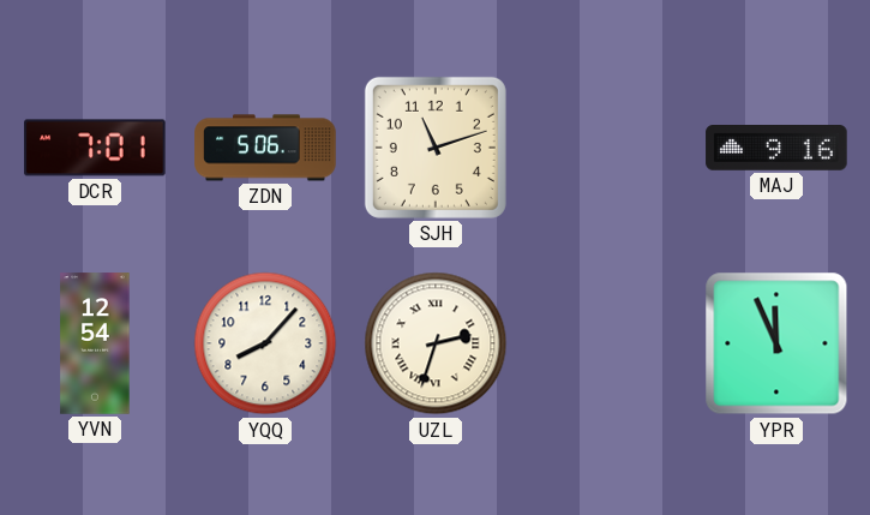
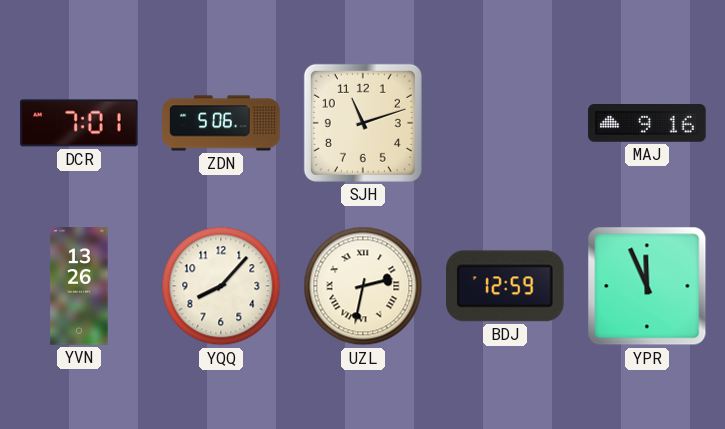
YVN: 12:54 -> 13:26 (79, 286)
UZL: 2:33 -> 2:32 (363, 286)
BDJ: none -> 12:59 (506, 286)
